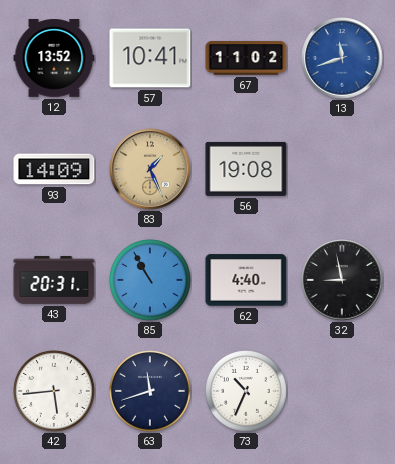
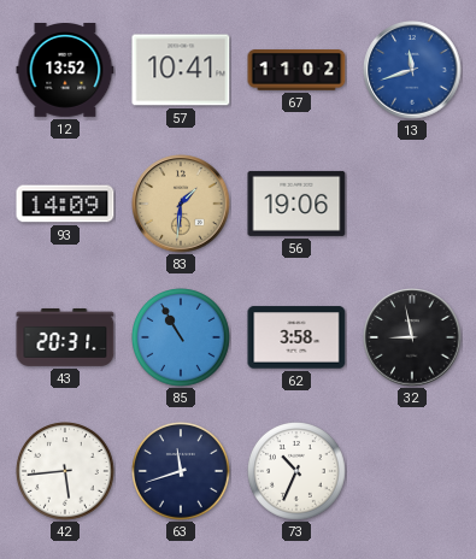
83: 1:26 -> 1:31 (181, 204)
56: 19:08 -> 19:06 (296, 204)
62: 4:40 -> 3:58 (296, 337)
